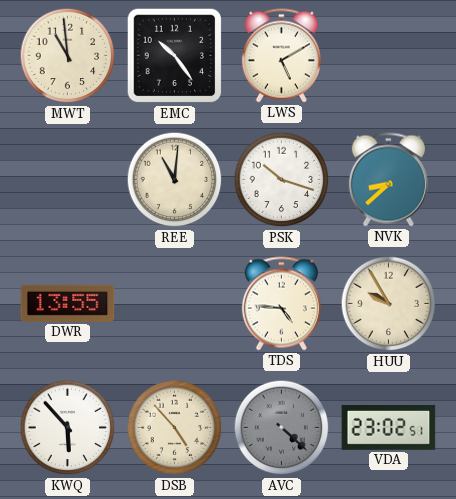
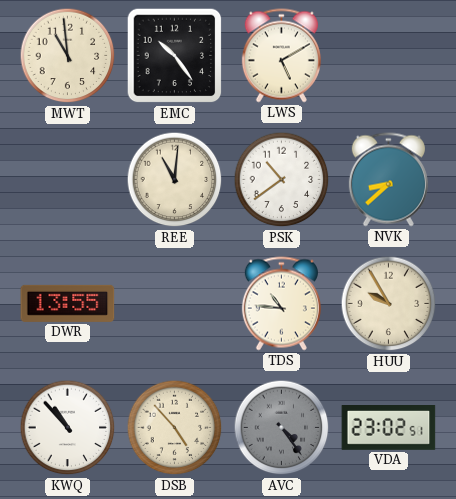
PSK: 10:18 -> 10:39 (282, 180)
TDS: 4:46 -> 10:46 (281, 304)
KWQ: 5:53 -> 10:53 (68, 428)
AVC: 4:22 -> 4:24 (282, 428)
